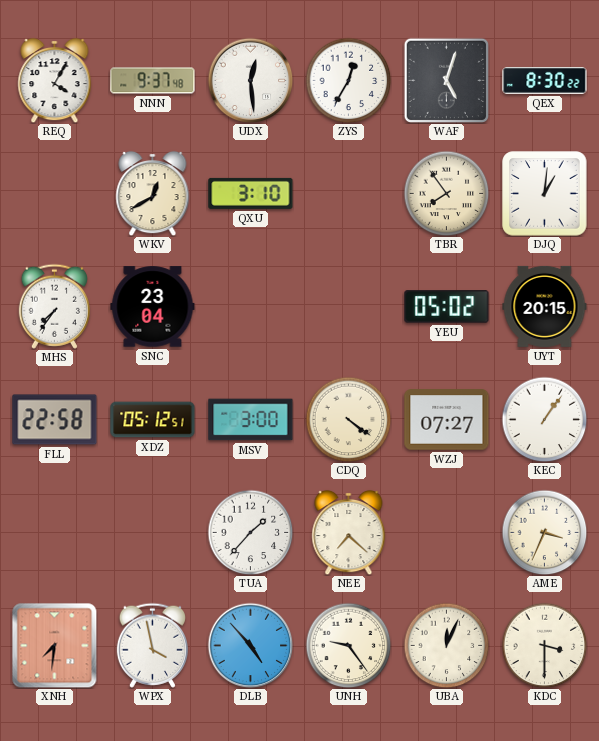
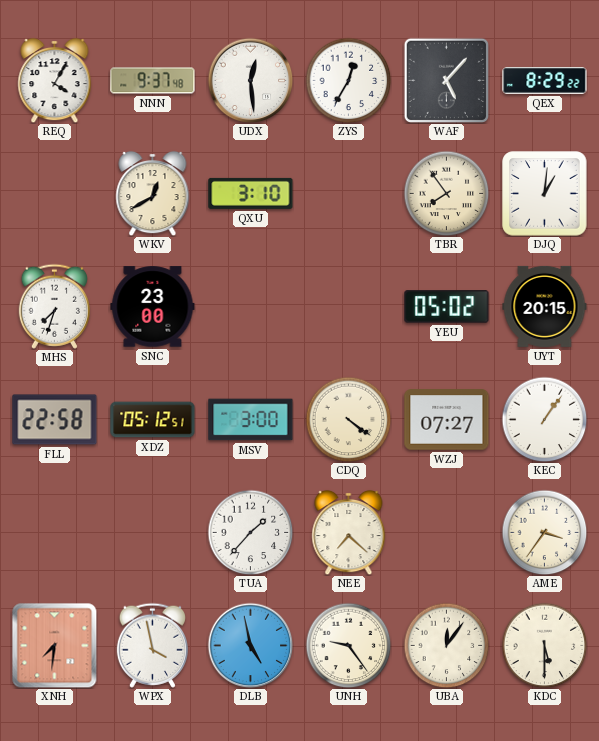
WAF: 5:03 -> 5:07 (446, 80)
QEX: 8:30 -> 8:29 (545, 81)
MHS: 7:36 -> 7:33 (54, 306)
SNC: 23:04 -> 23:00 (153, 307)
AME: 3:34 -> 3:36 (544, 532)
DLB: 4:53 -> 4:58 (250, 645)
UBA: 12:04 -> 12:06 (446, 645)
KDC: 3:30 -> 5:30 (544, 645)
